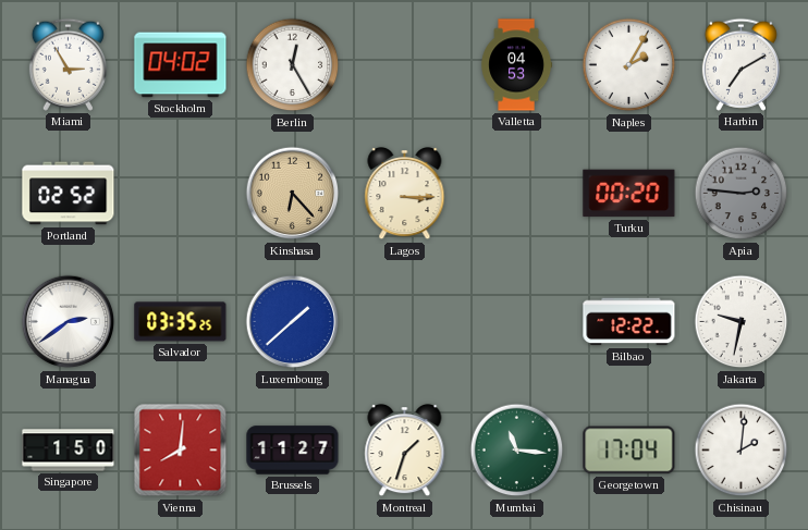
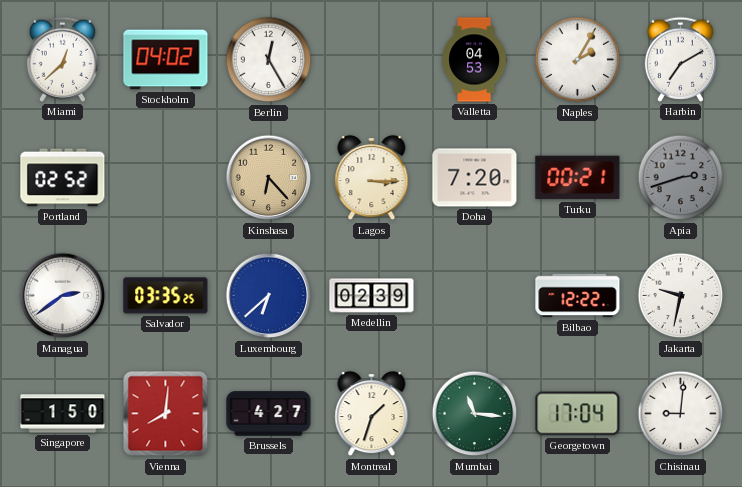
Miami: 2:55 -> 12:38 (62, 59)
Doha: none -> 7:20 (475, 178)
Turku: 00:20 -> 00:21 (578, 178)
Apia: 2:46 -> 2:42 (681, 178)
Luxembourg: 1:38 -> 6:38 (269, 296)
Medellin: none -> 02:39 (372, 296)
Brussels: 11:27 -> 4:27 (269, 414)
Chisinau: 2:01 -> 9:01 (681, 414)
